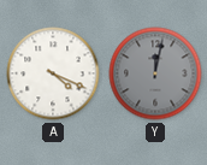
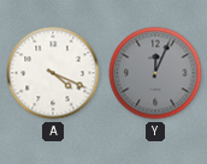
Y: 12:02 -> 12:04 (155, 73)
